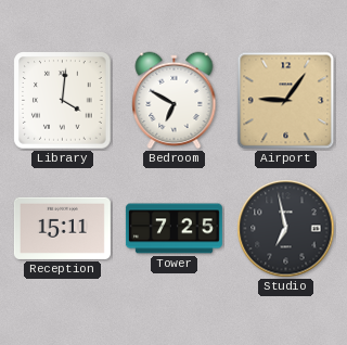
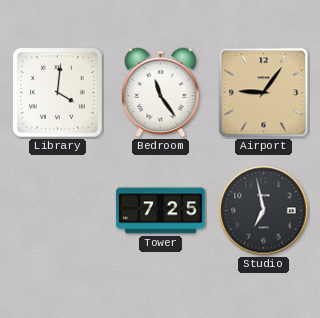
Bedroom: 6:50 -> 11:24 (161, 93)
Reception: 15:11 -> none (62, 228)
